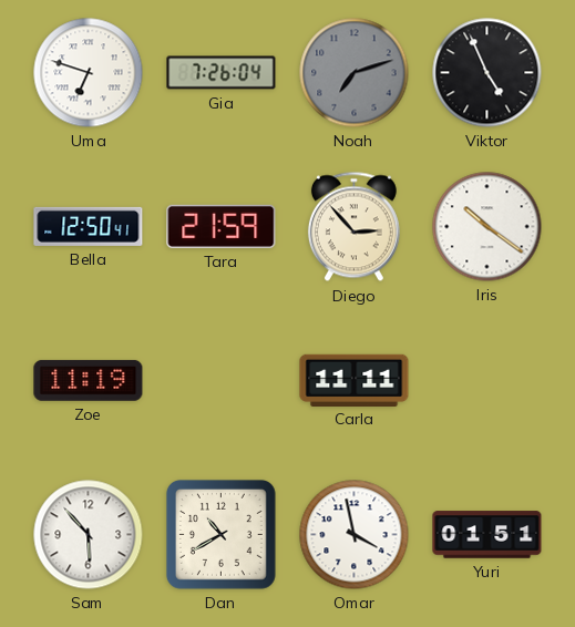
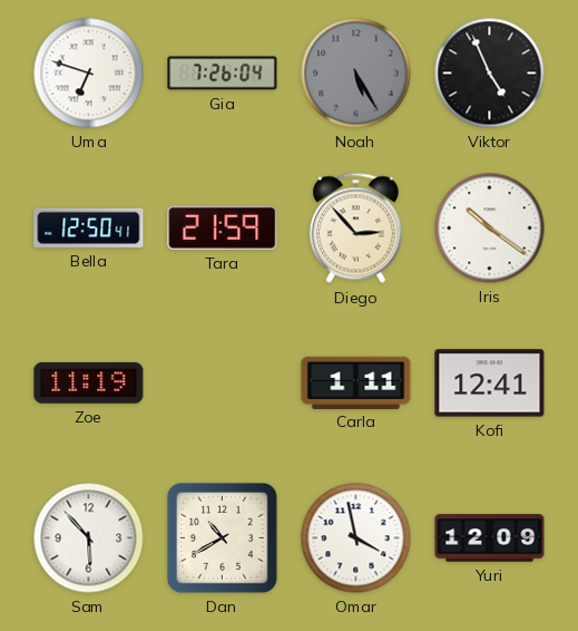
Noah: 7:12 -> 5:25 (356, 74)
Carla: 11:11 -> 1:11 (356, 382)
Kofi: none -> 12:41 (490, 384)
Yuri: 01:51 -> 12:09 (490, 538)
